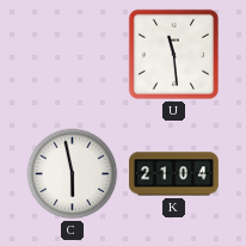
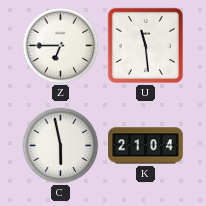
Z: none -> 6:45 (61, 46)
